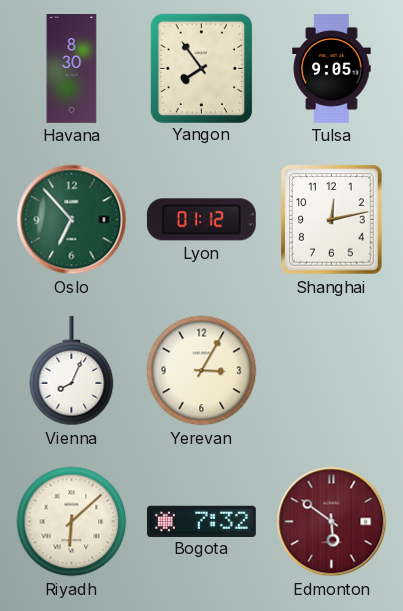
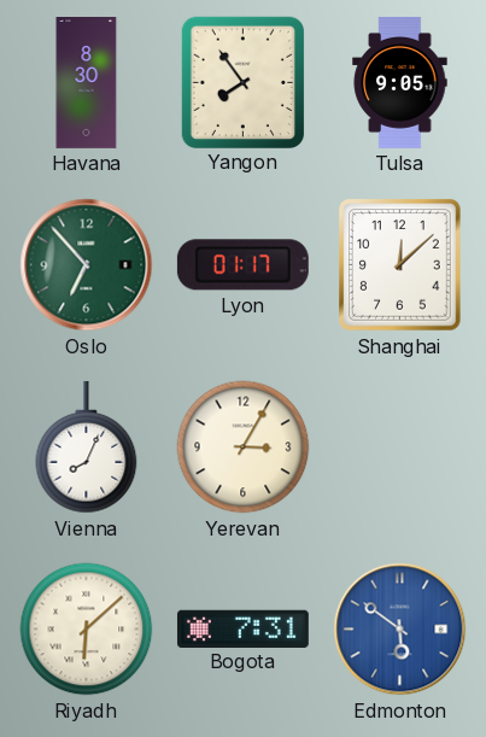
Lyon: 01:12 -> 01:17 (242, 265)
Shanghai: 12:13 -> 12:08 (400, 265)
Bogota: 7:32 -> 7:31 (242, 628)
Edmonton dial: burgundy -> blue (400, 630)
